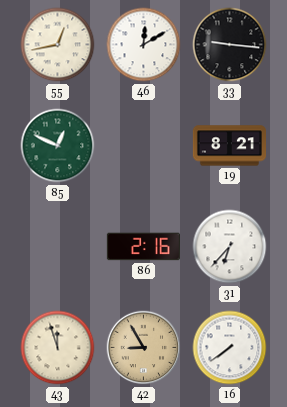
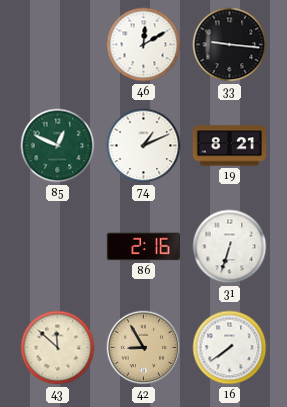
55: 12:43 -> none (58, 45)
74: none -> 1:11 (144, 146)
31: 6:37 -> 6:33 (230, 247)
43: 11:57 -> 11:52 (58, 348)
